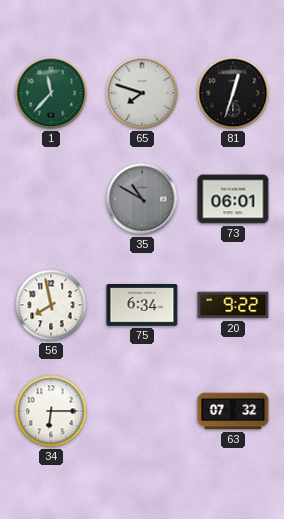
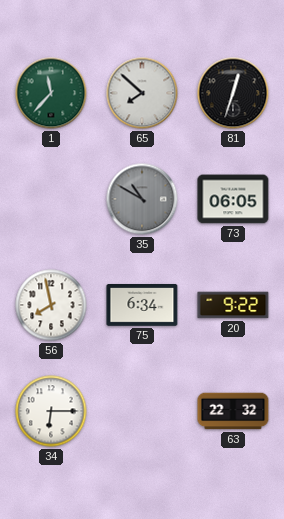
65: 7:48 -> 7:52 (142, 93)
73: 06:01 -> 06:05 (233, 199)
63: 07:32 -> 22:32 (233, 411)
